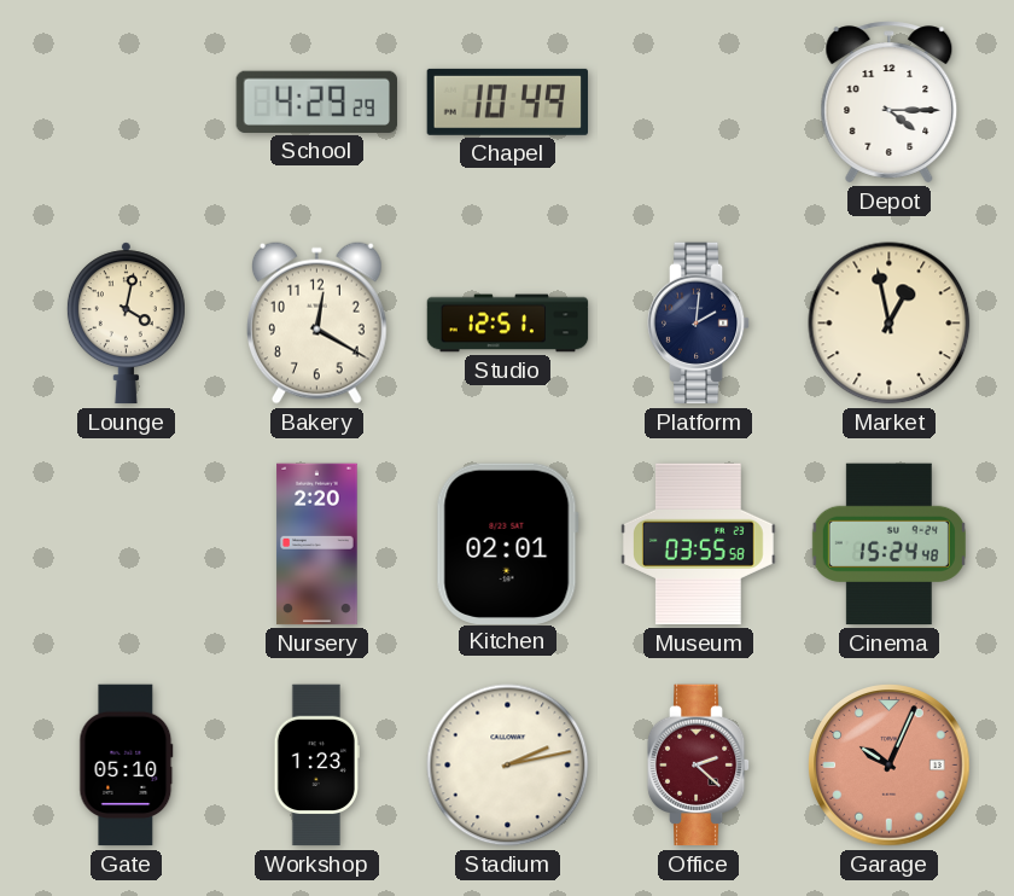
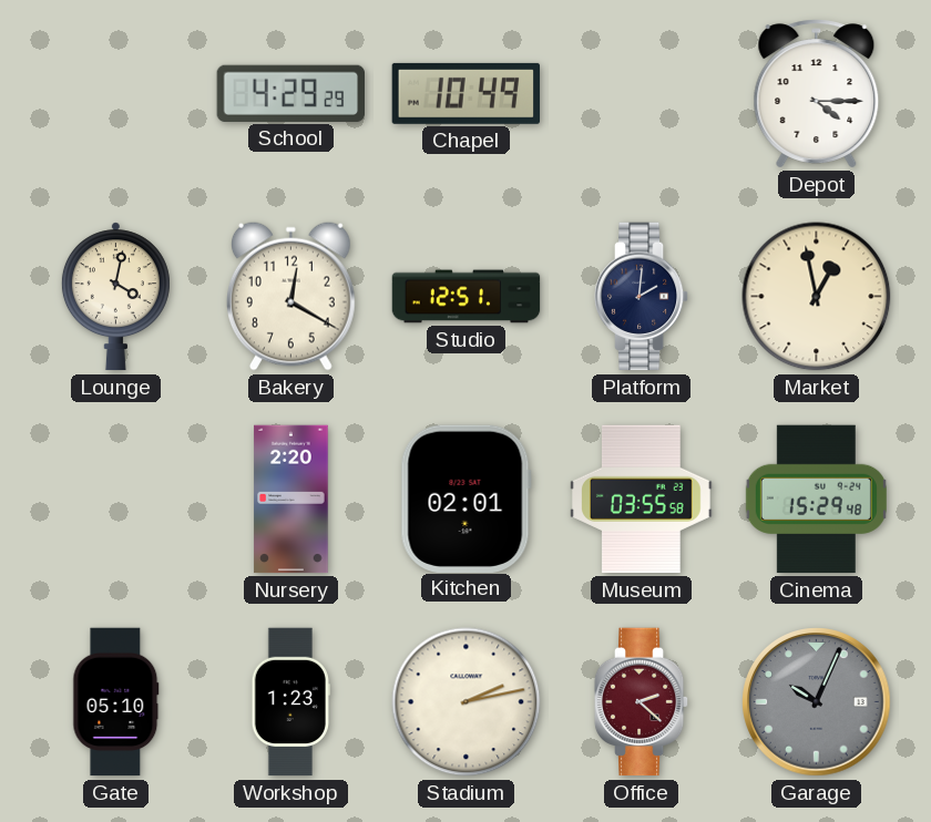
Cinema: 15:24 -> 15:29 (816, 500)
Garage dial: salmon -> grey (817, 702)
